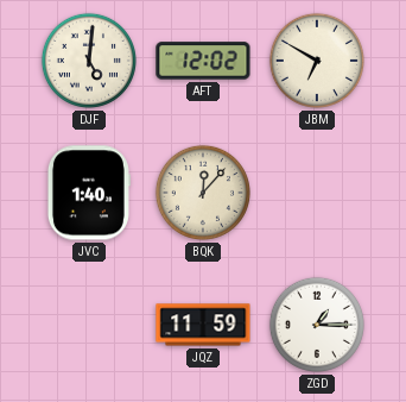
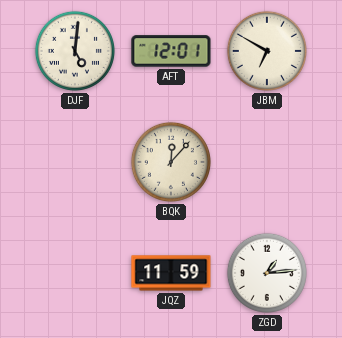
AFT: 12:02 -> 12:01 (171, 51)
JVC: 1:40 -> none (88, 193)
ZGD: 1:15 -> 1:14 (267, 273)
